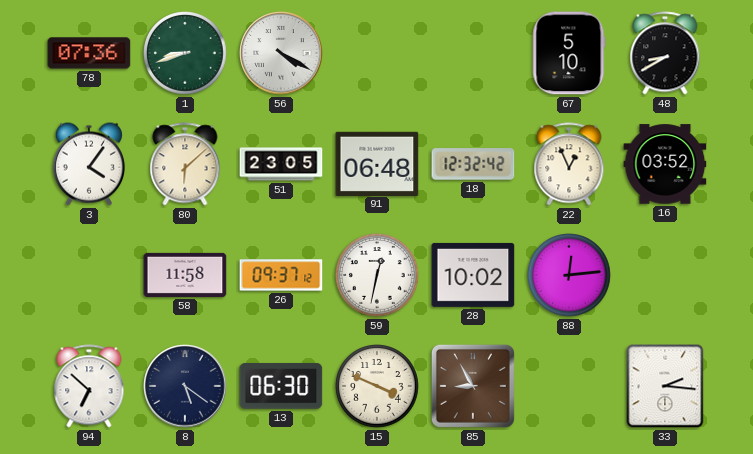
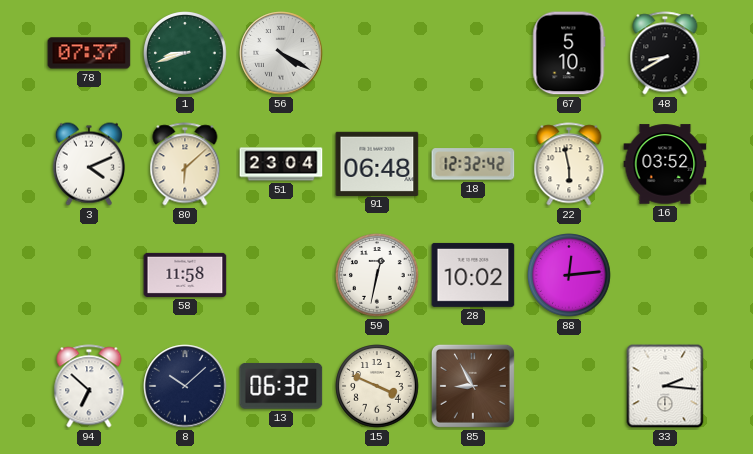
78: 07:36 -> 07:37 (89, 53)
3: 4:06 -> 4:11 (89, 164)
51: 23:05 -> 23:04 (281, 164)
22: 12:56 -> 5:58 (569, 164)
26: 09:37 -> none (281, 275)
8: 5:21 -> 10:08 (185, 386)
13: 06:30 -> 06:32 (281, 386)
